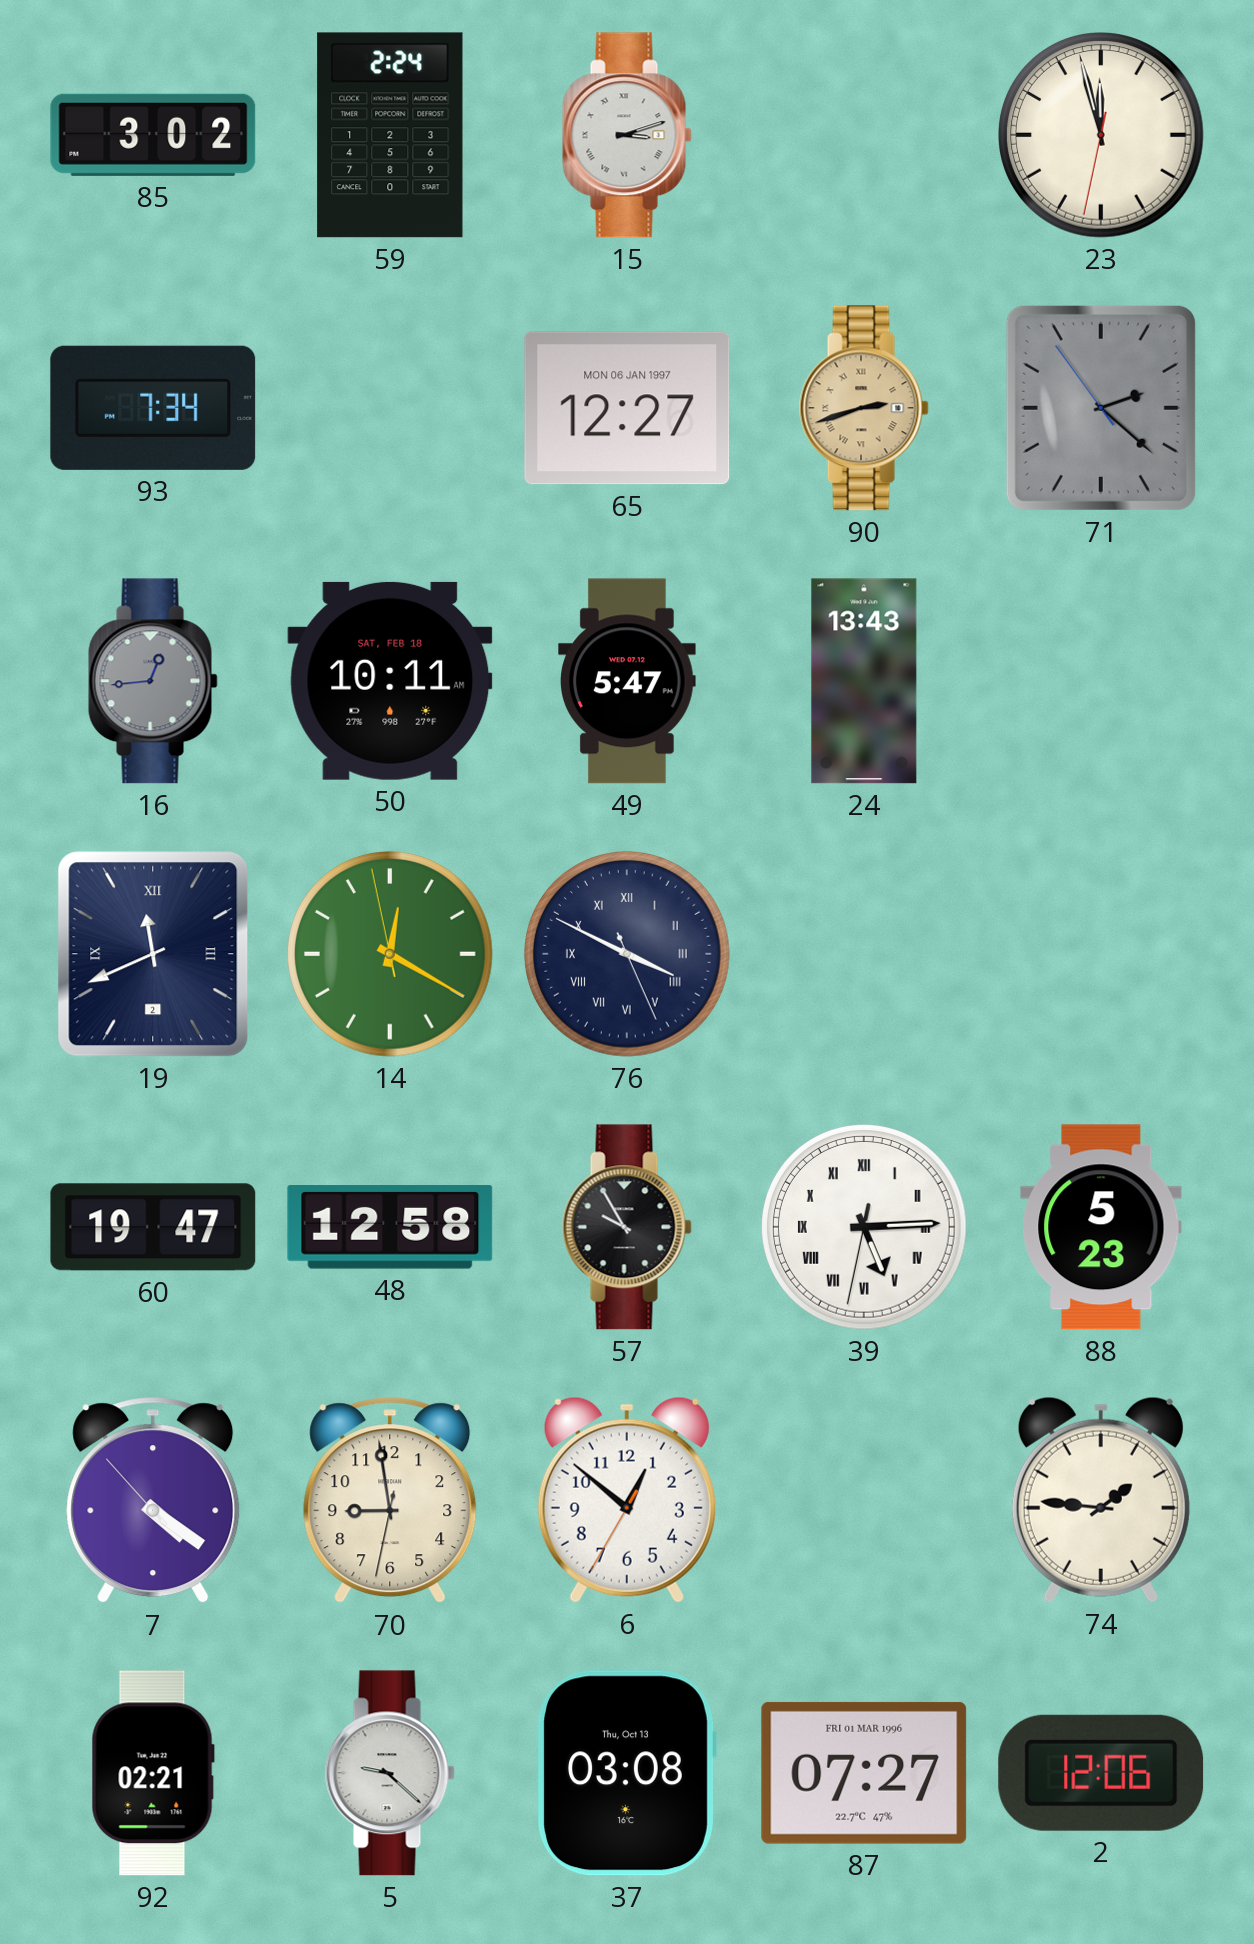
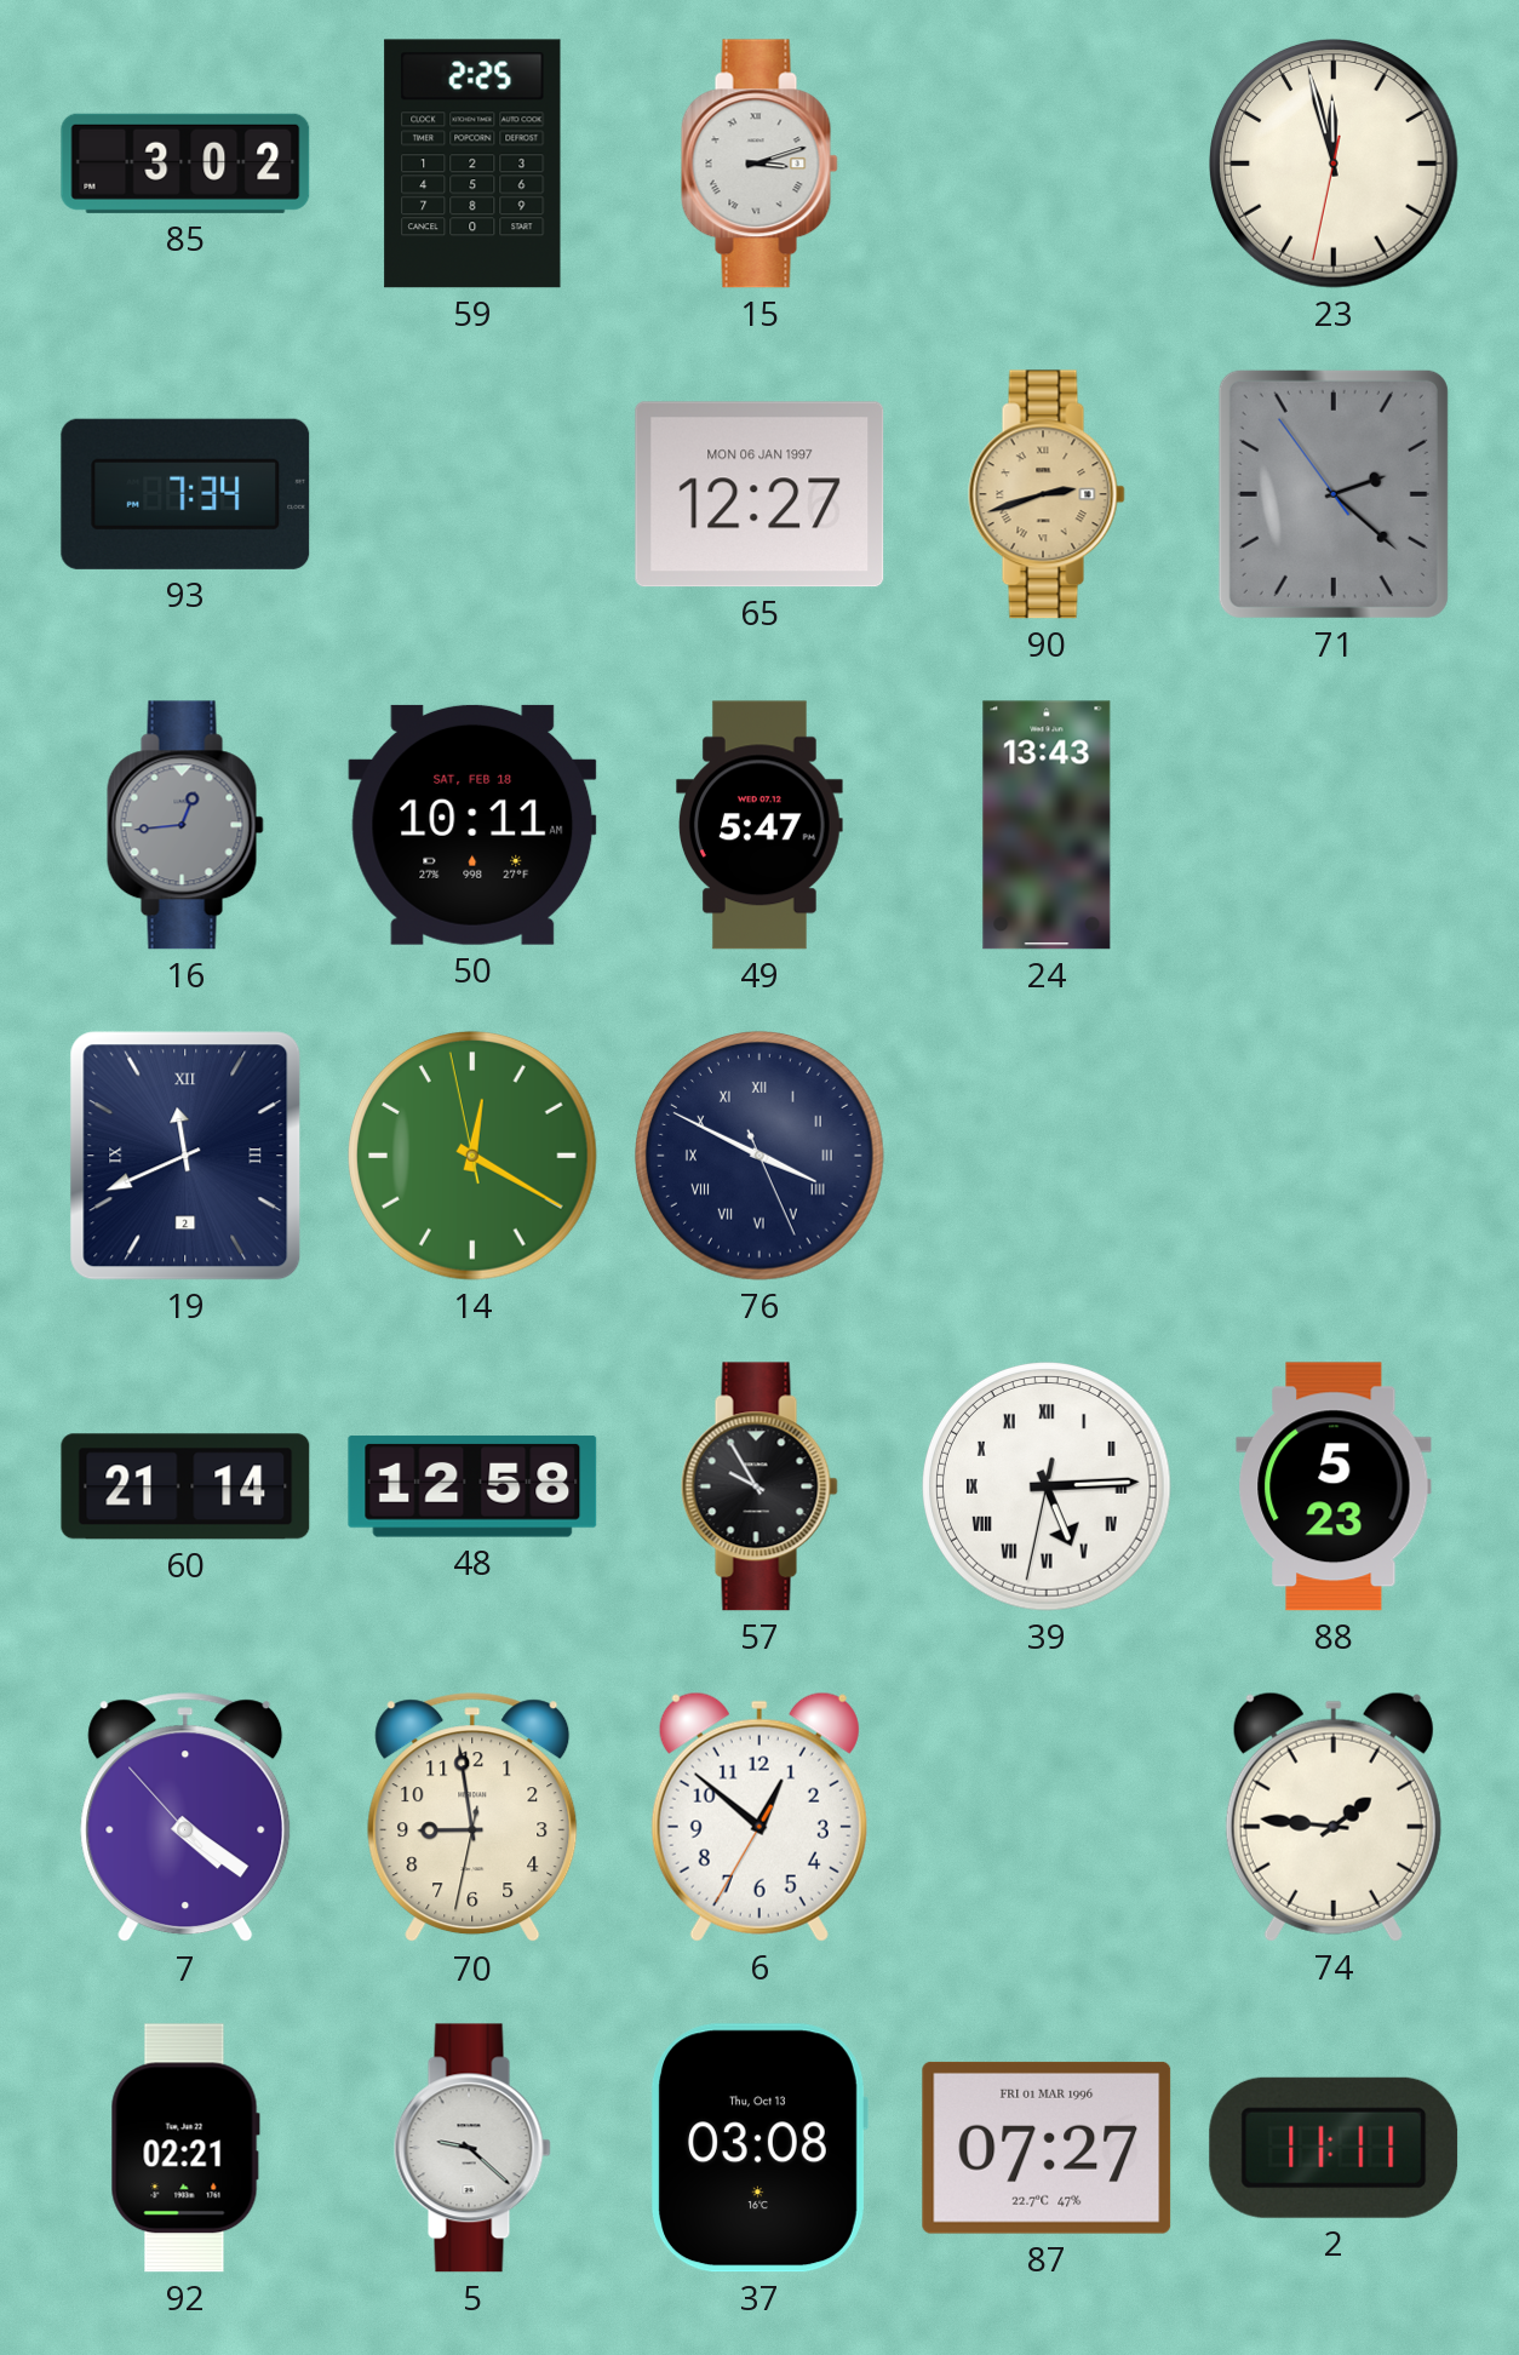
59: 2:24 -> 2:25 (472, 164)
60: 19:47 -> 21:14 (185, 1486)
2: 12:06 -> 11:11 (1334, 2148)
